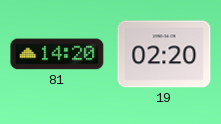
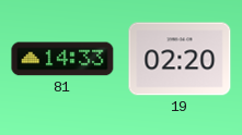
81: 14:20 -> 14:33 (62, 59)
